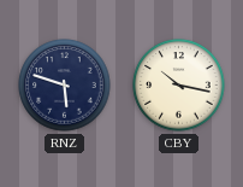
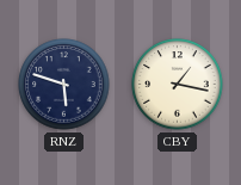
CBY: 10:17 -> 1:17 (178, 85)
